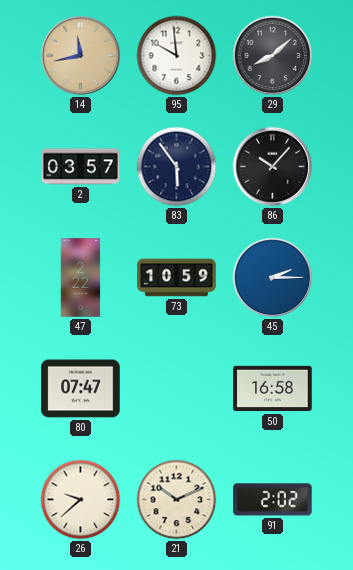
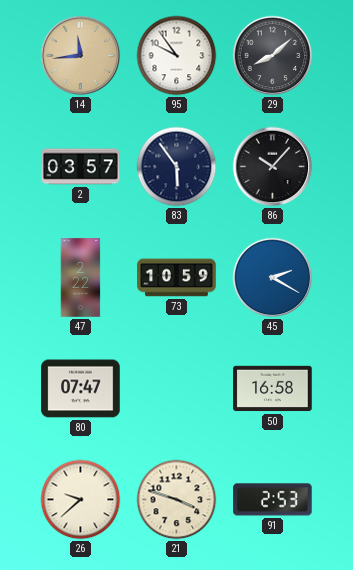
14: 11:43 -> 11:44 (81, 56)
95: 9:59 -> 9:54 (177, 56)
45: 2:15 -> 2:20 (273, 278)
21: 10:11 -> 3:48 (177, 500)
91: 2:02 -> 2:53 (273, 500)
